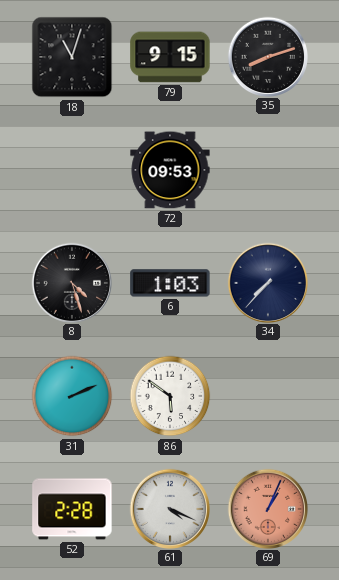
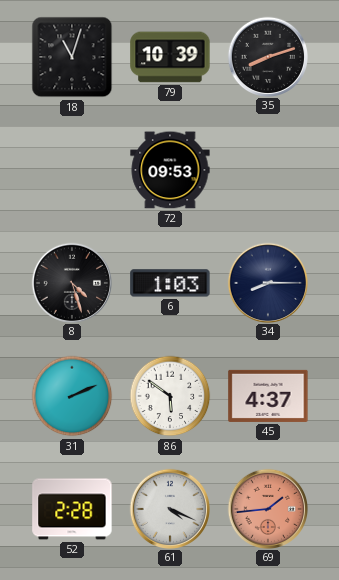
79: 9:15 -> 10:39 (170, 57)
34: 7:37 -> 8:15 (267, 282)
45: none -> 4:37 (268, 396)
69: 1:04 -> 1:44 (267, 508)
